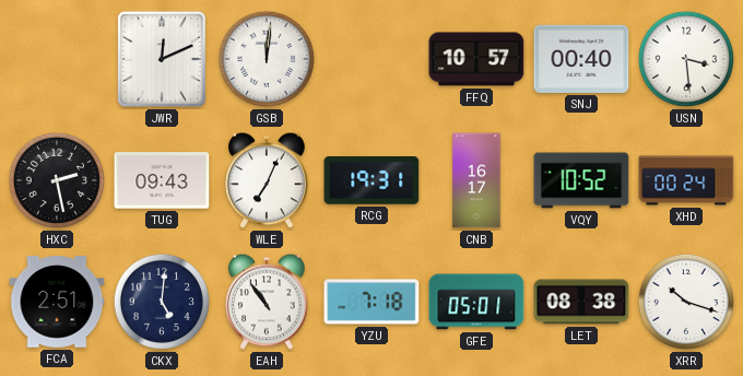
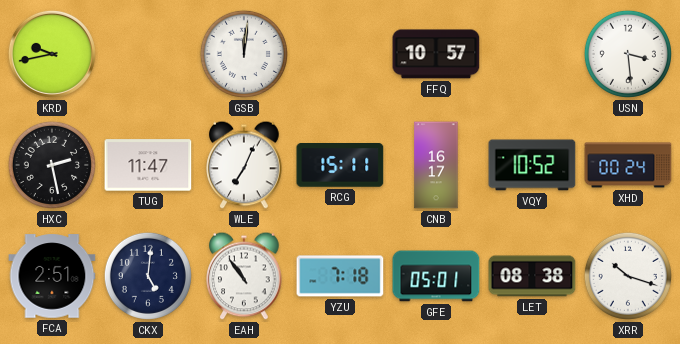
KRD: none -> 9:43 (52, 54)
JWR: 12:11 -> none (162, 59)
SNJ: 00:40 -> none (581, 59)
TUG: 09:43 -> 11:47 (148, 165)
RCG: 19:31 -> 15:11 (340, 165)
